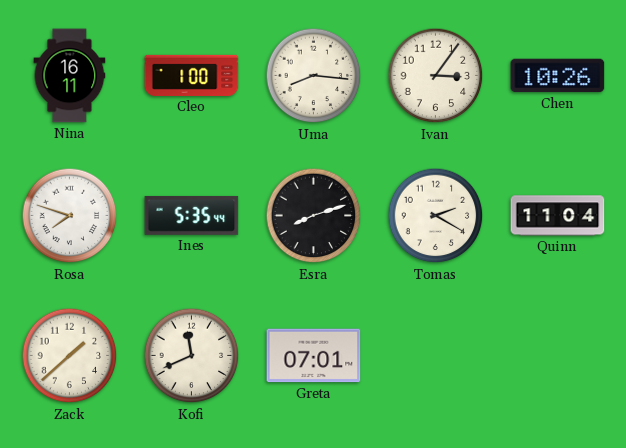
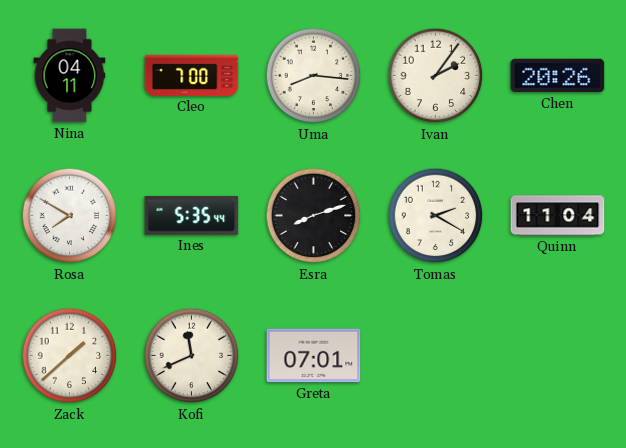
Nina: 16:11 -> 04:11 (70, 76)
Cleo: 1:00 -> 7:00 (192, 75)
Ivan: 3:06 -> 2:06 (436, 76)
Chen: 10:26 -> 20:26 (558, 76)
Rosa: 7:48 -> 7:50 (70, 216)
